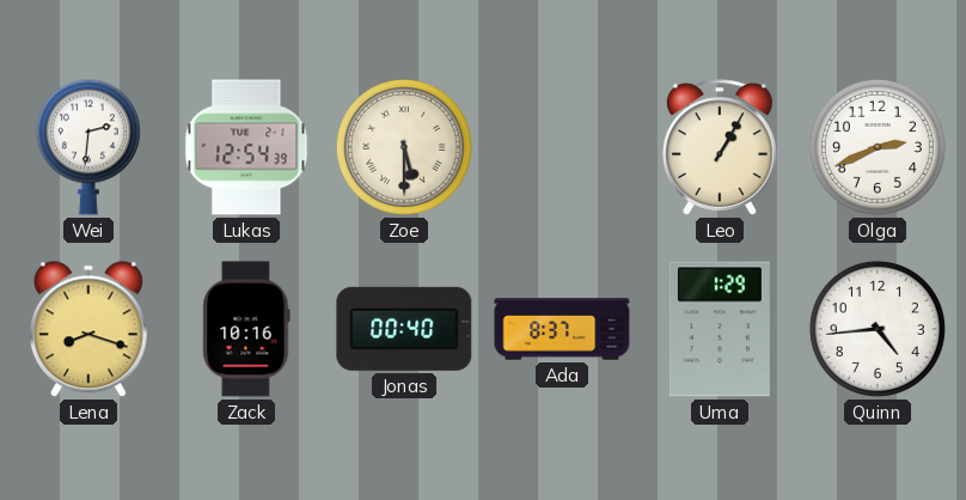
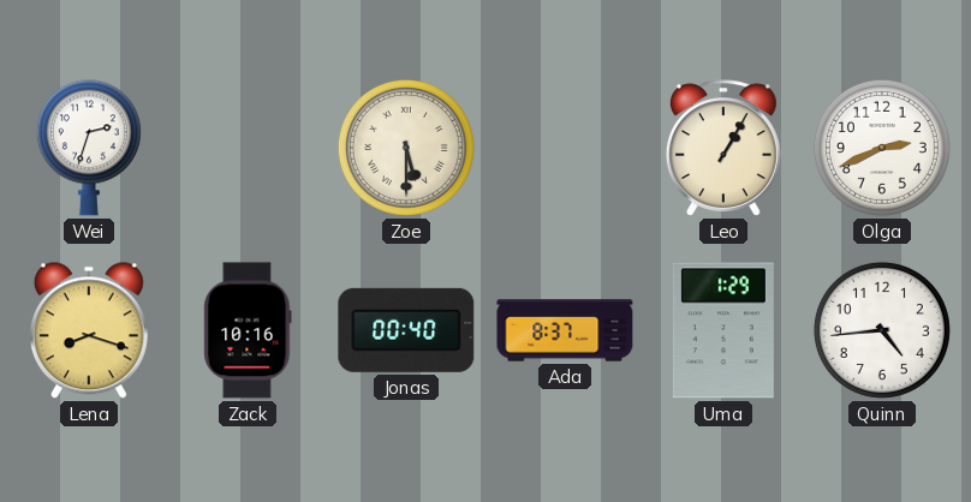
Wei: 2:31 -> 2:33 (89, 148)
Lukas: 12:54 -> none (246, 147)
